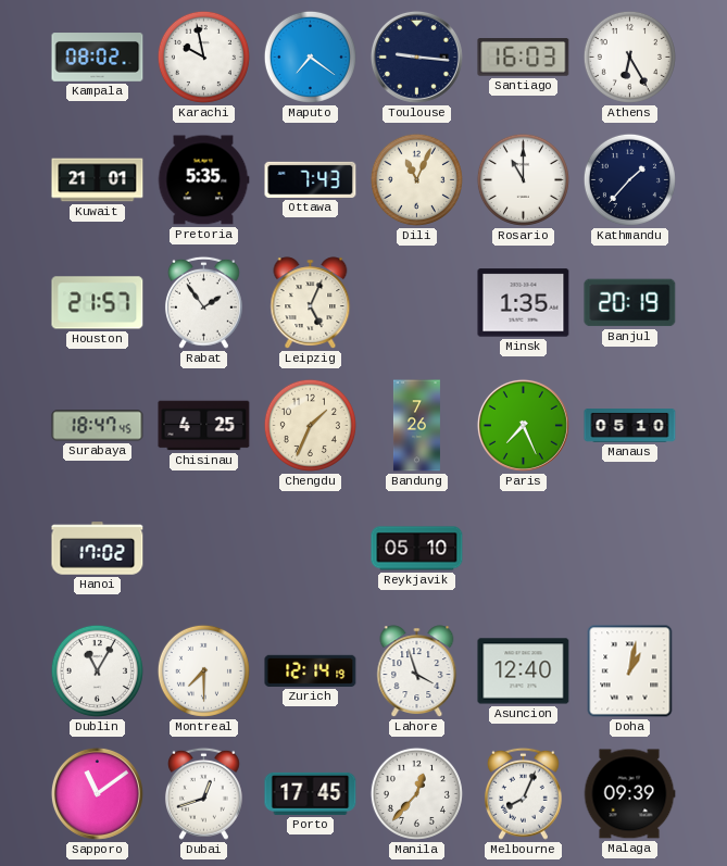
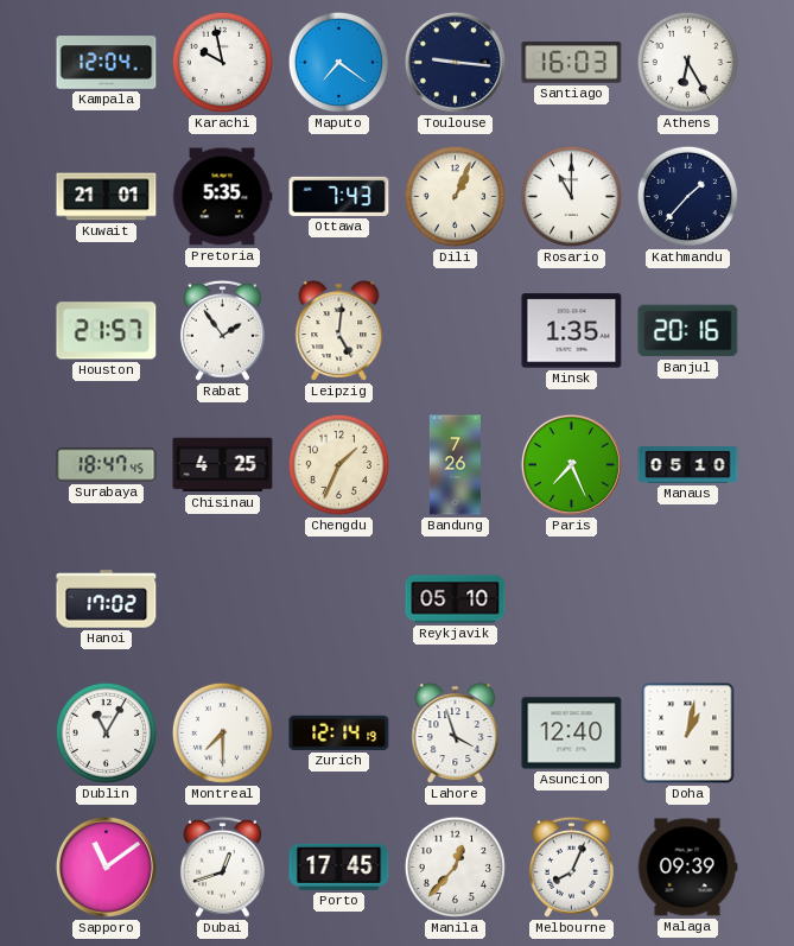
Kampala: 08:02 -> 12:04 (107, 63)
Dili: 11:04 -> 1:04 (455, 196)
Leipzig: 5:04 -> 5:01 (339, 331)
Banjul: 20:19 -> 20:16 (688, 331)
